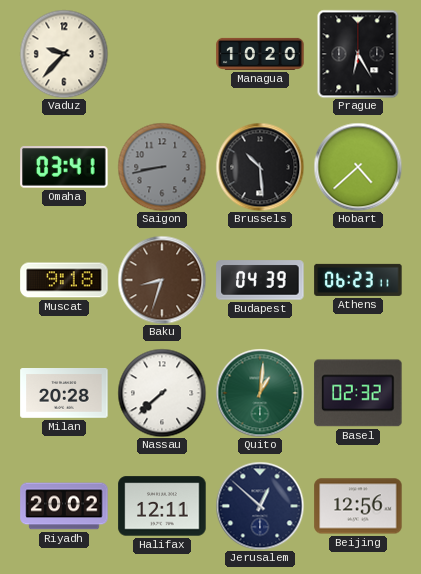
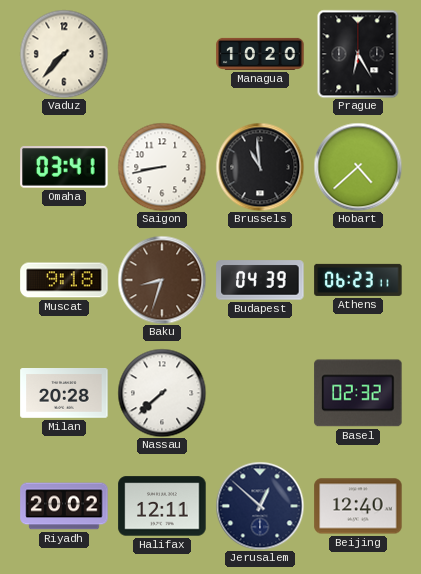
Vaduz: 9:37 -> 7:37 (64, 54)
Saigon dial: grey -> white (162, 167)
Brussels: 10:29 -> 10:59 (260, 167)
Quito: 1:01 -> none (260, 393)
Beijing: 12:56 -> 12:40 (358, 506)
